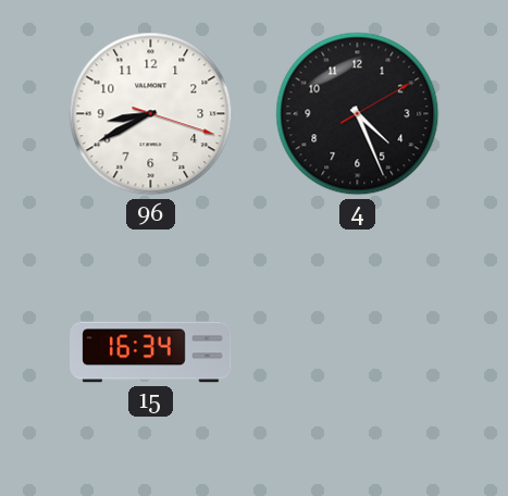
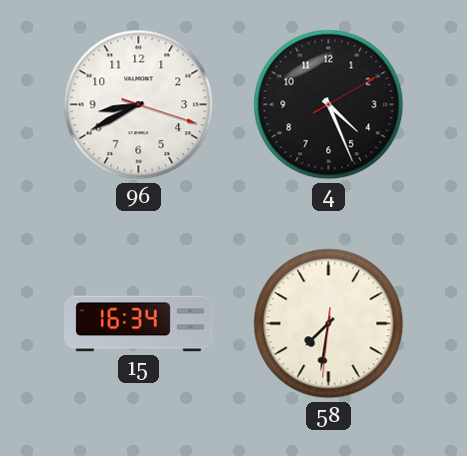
58: none -> 7:31 (329, 324)
